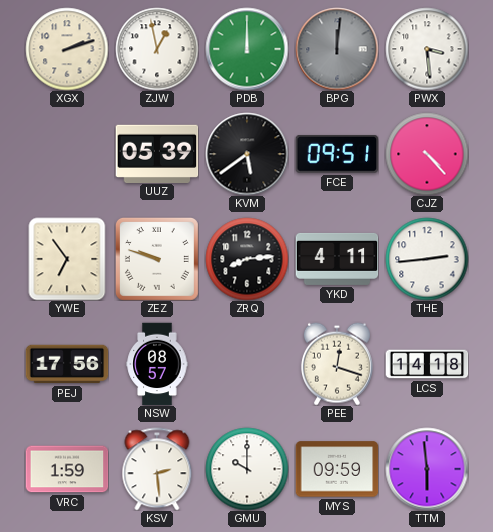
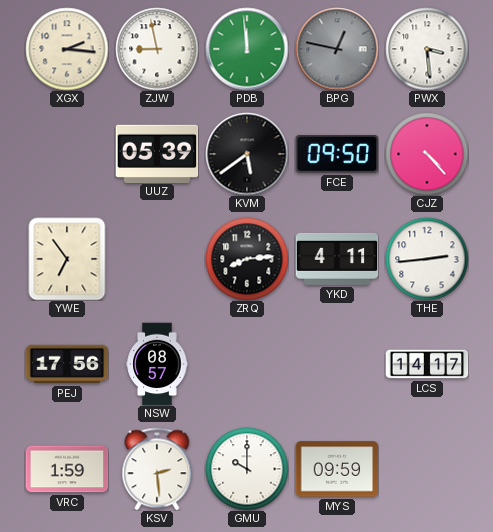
XGX: 2:12 -> 2:16 (67, 49)
ZJW: 12:58 -> 8:58 (157, 49)
PDB: 12:00 -> 11:59 (247, 49)
BPG: 12:01 -> 12:47 (337, 49)
FCE: 09:51 -> 09:50 (337, 154)
ZEZ: 9:48 -> none (157, 259)
PEE: 12:18 -> none (337, 364)
LCS: 14:18 -> 14:17 (427, 364)
TTM: 5:59 -> none (427, 469)
